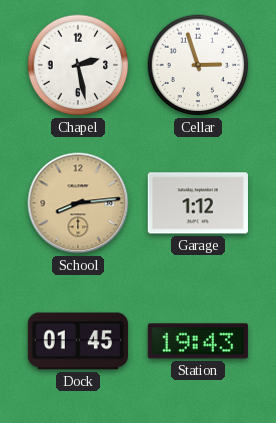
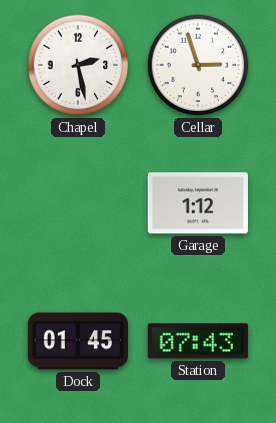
School: 8:14 -> none (78, 203)
Station: 19:43 -> 07:43 (198, 341)
